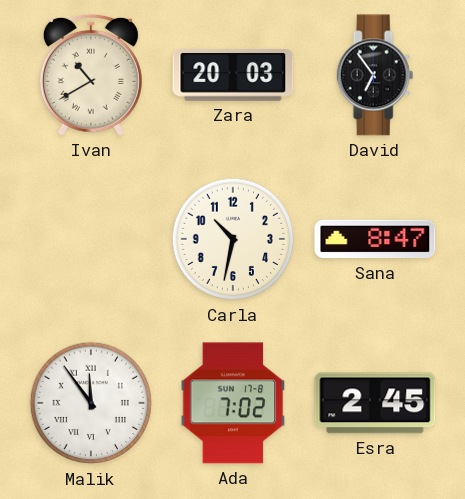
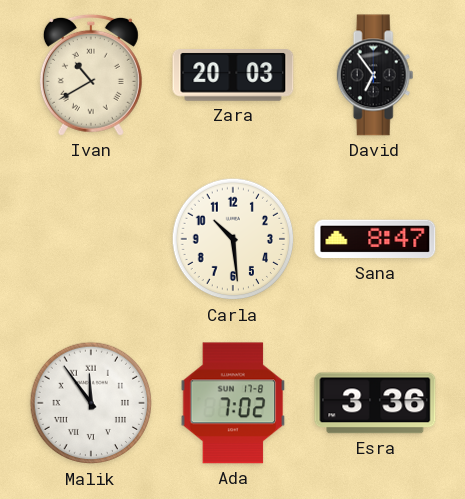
Carla: 10:32 -> 10:29 (233, 239)
Esra: 2:45 -> 3:36 (375, 403)
